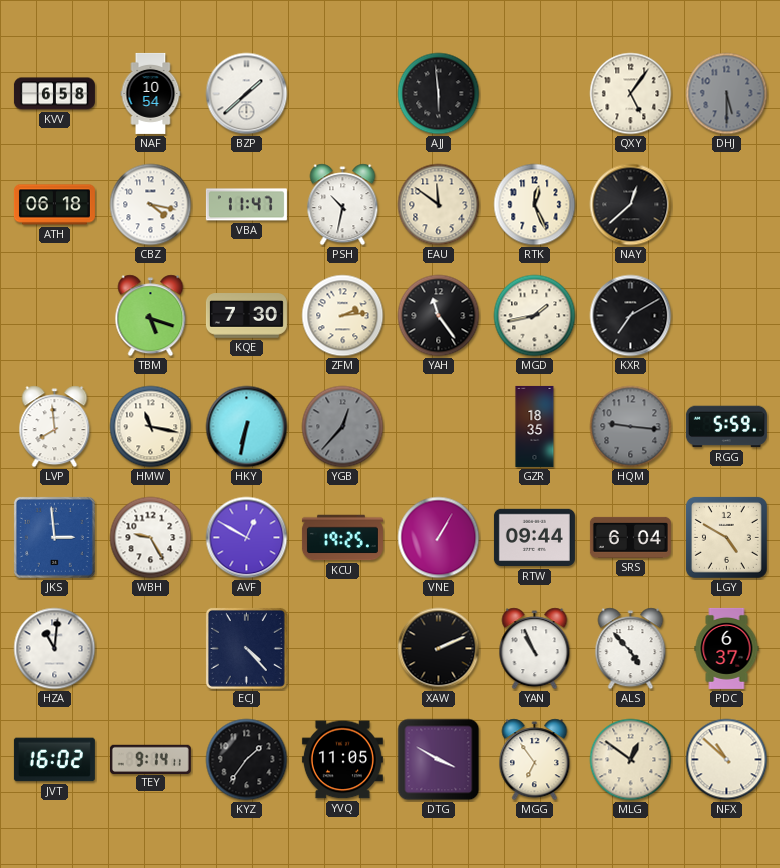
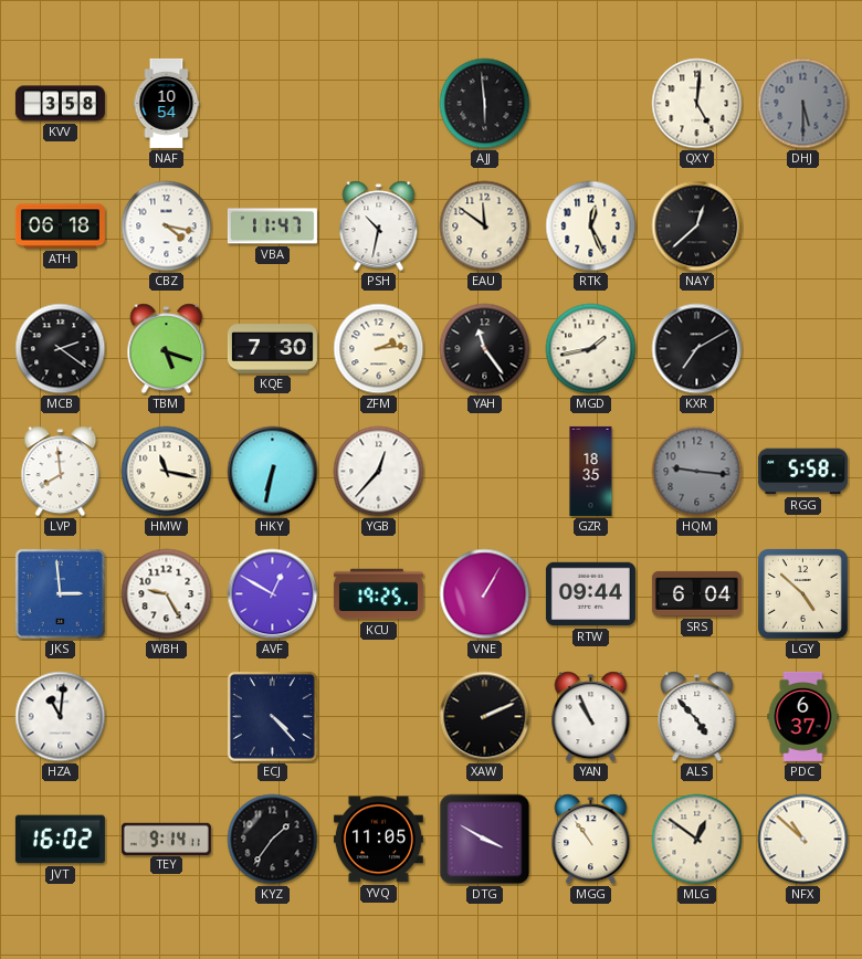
KVV: 6:58 -> 3:58 (60, 104)
BZP: 1:38 -> none (247, 94)
QXY: 5:06 -> 5:01 (697, 104)
MCB: none -> 2:21 (61, 349)
YGB dial: grey -> white (379, 472)
RGG: 5:59 -> 5:58 (802, 472)
LGY: 4:50 -> 4:52 (802, 593)
MGG: 6:54 -> 10:54 (591, 840)
